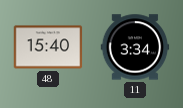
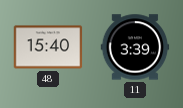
11: 3:34 -> 3:39 (135, 47)
